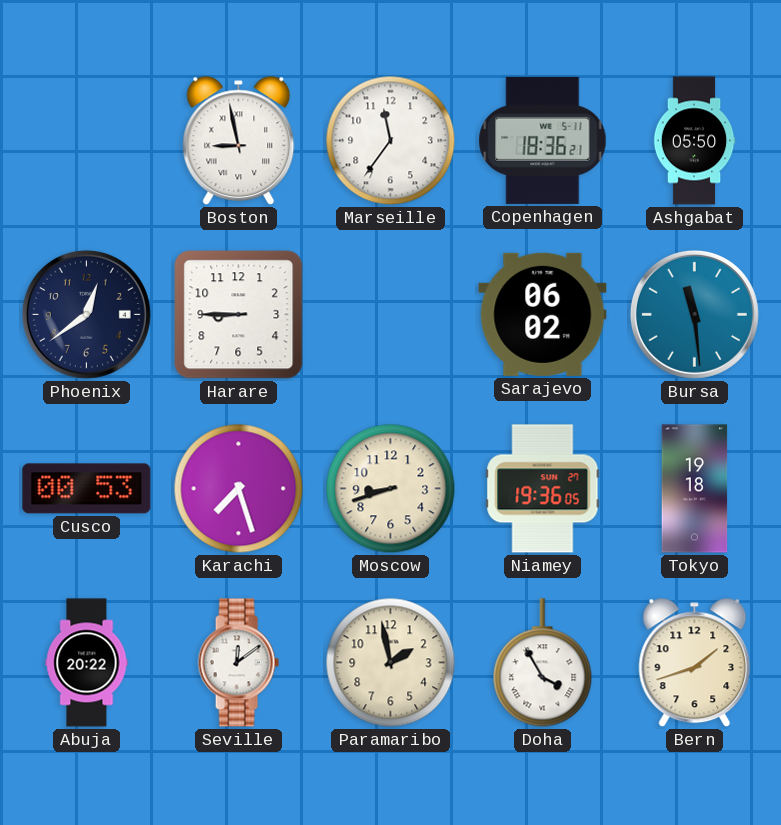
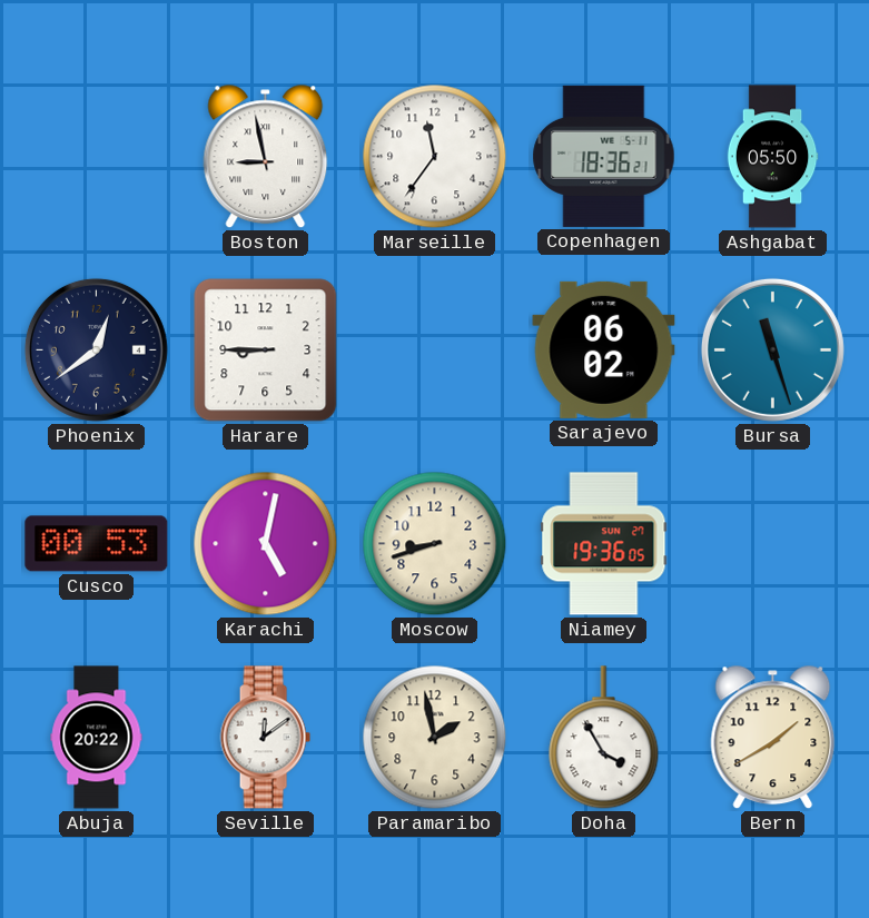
Bursa: 11:29 -> 11:27 (772, 349)
Karachi: 7:27 -> 5:02 (266, 544)
Tokyo: 19:18 -> none (695, 489)
Bern: 1:42 -> 1:40 (773, 738)
